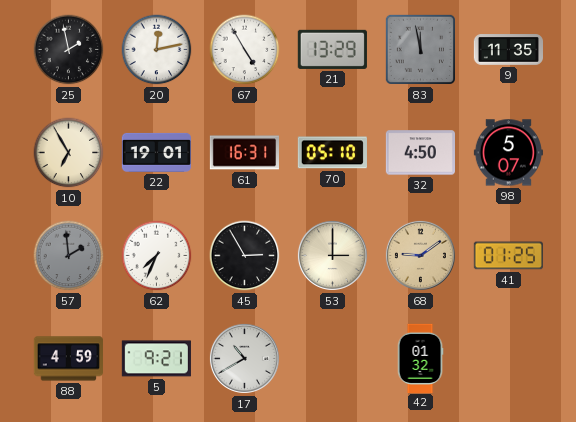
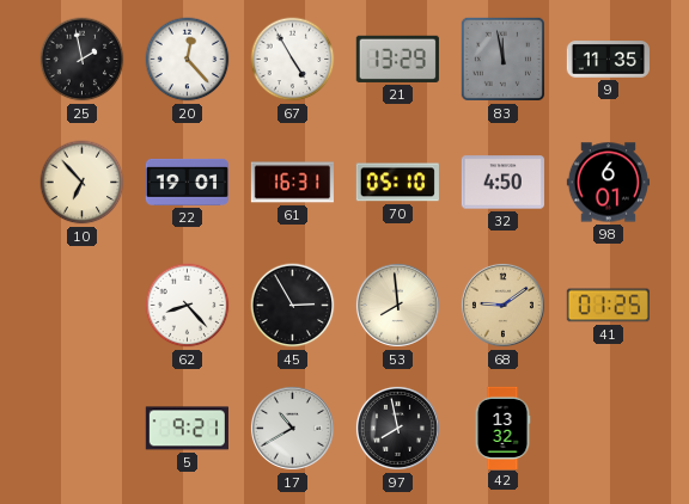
20: 12:13 -> 12:23 (188, 60)
10: 6:55 -> 6:53 (83, 183)
98: 5:07 -> 6:01 (608, 183)
57: 1:59 -> none (69, 256)
62: 7:34 -> 8:23 (188, 306)
53: 3:00 -> 7:59 (397, 305)
88: 4:59 -> none (68, 359)
97: none -> 7:58 (397, 428)
42: 01:32 -> 13:32 (502, 428)
